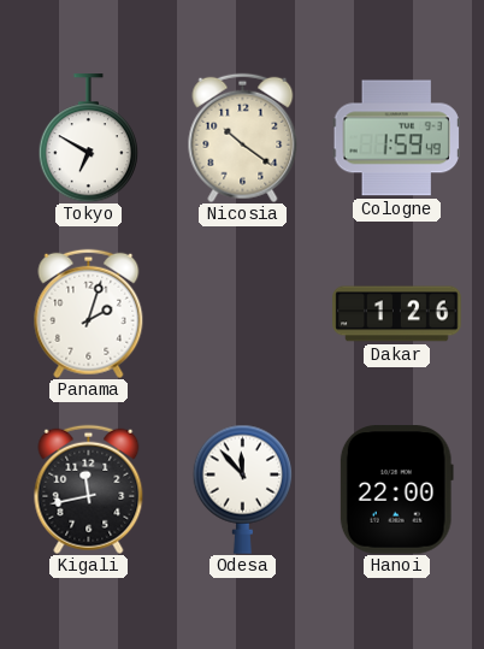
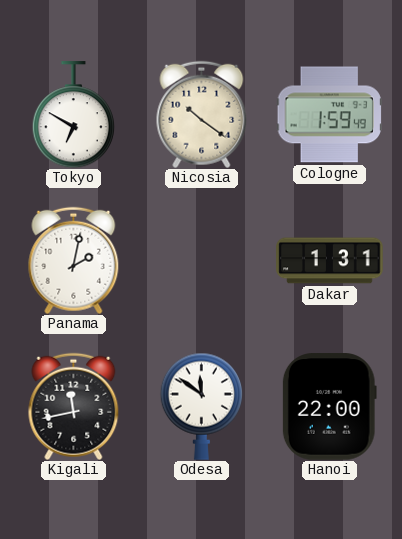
Panama: 2:03 -> 2:02 (74, 260)
Dakar: 1:26 -> 1:31 (330, 261)
Odesa: 11:53 -> 11:51 (201, 406)
